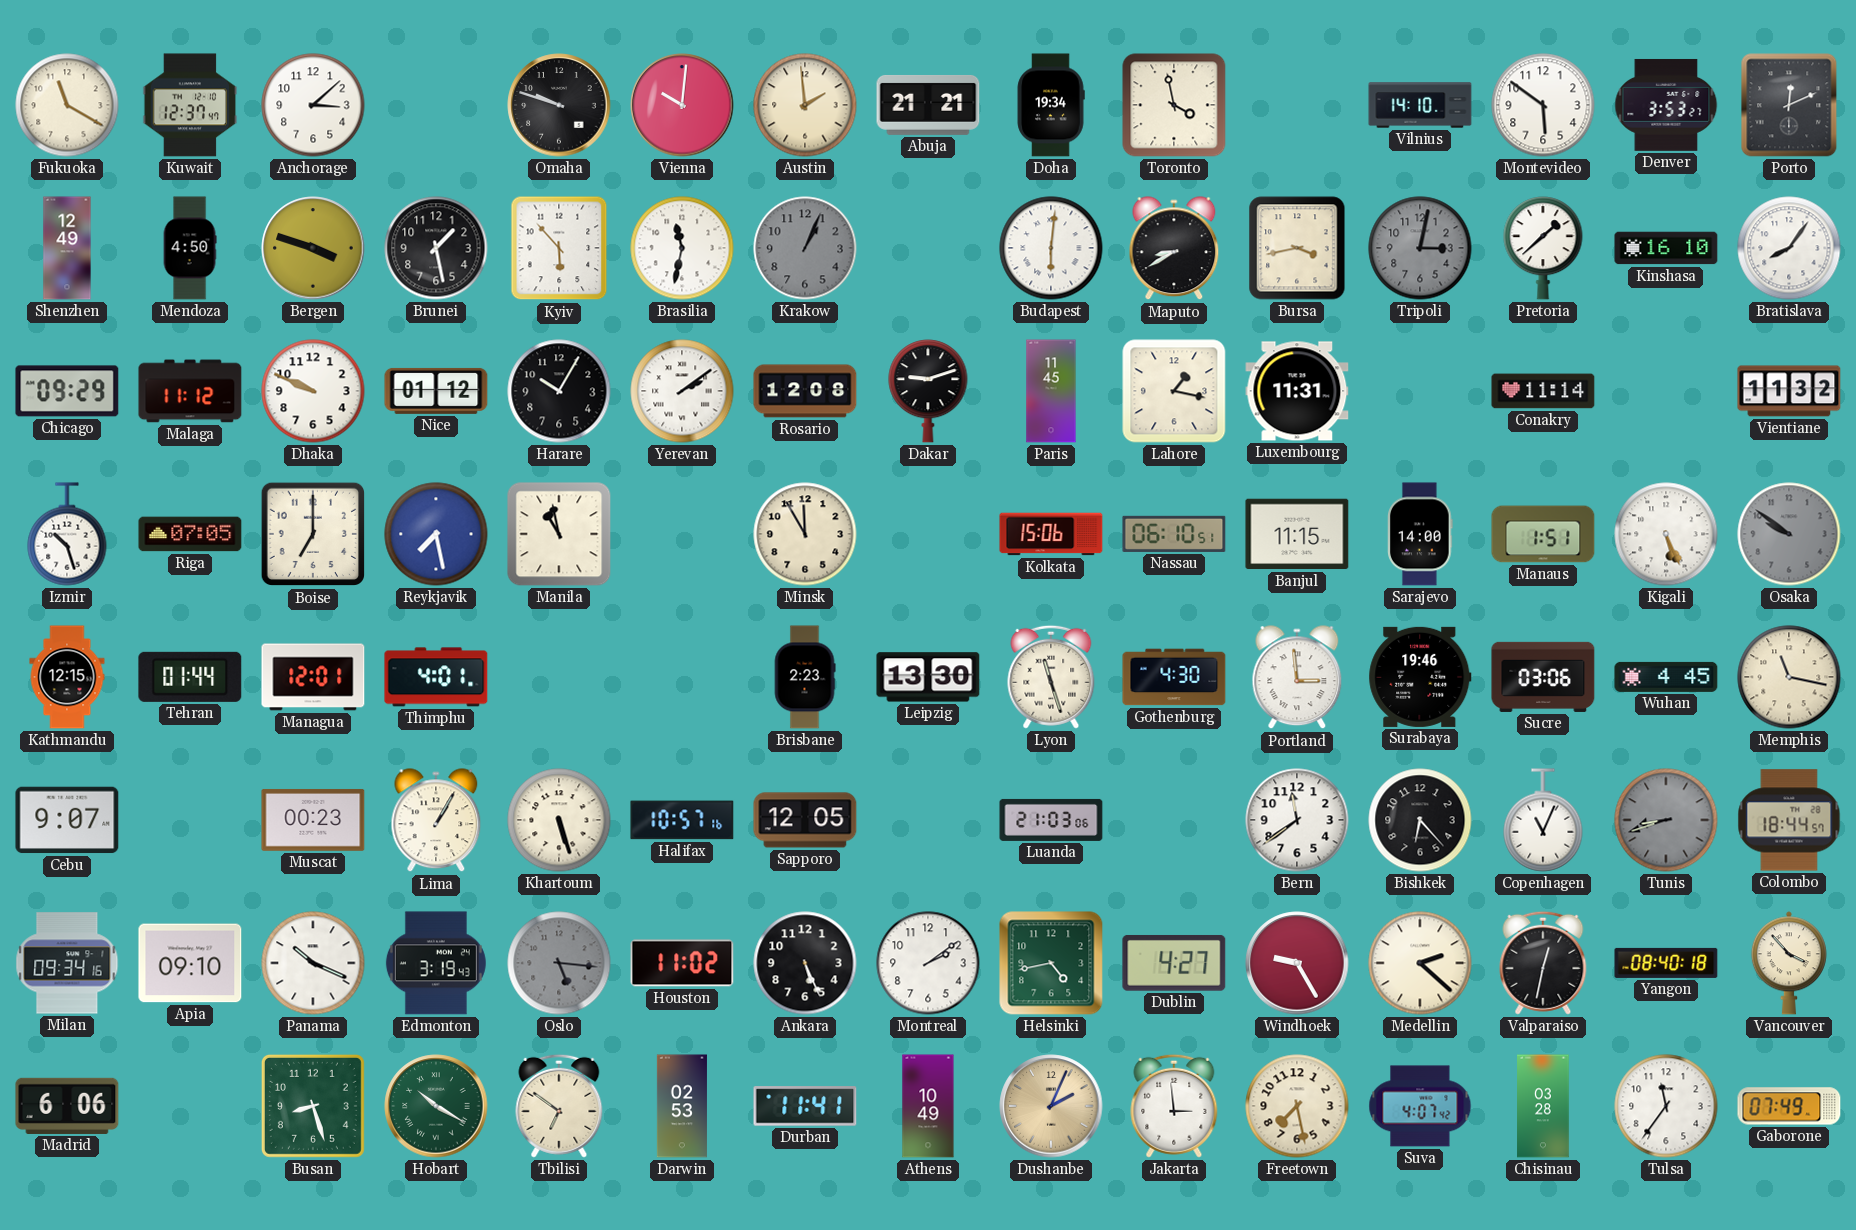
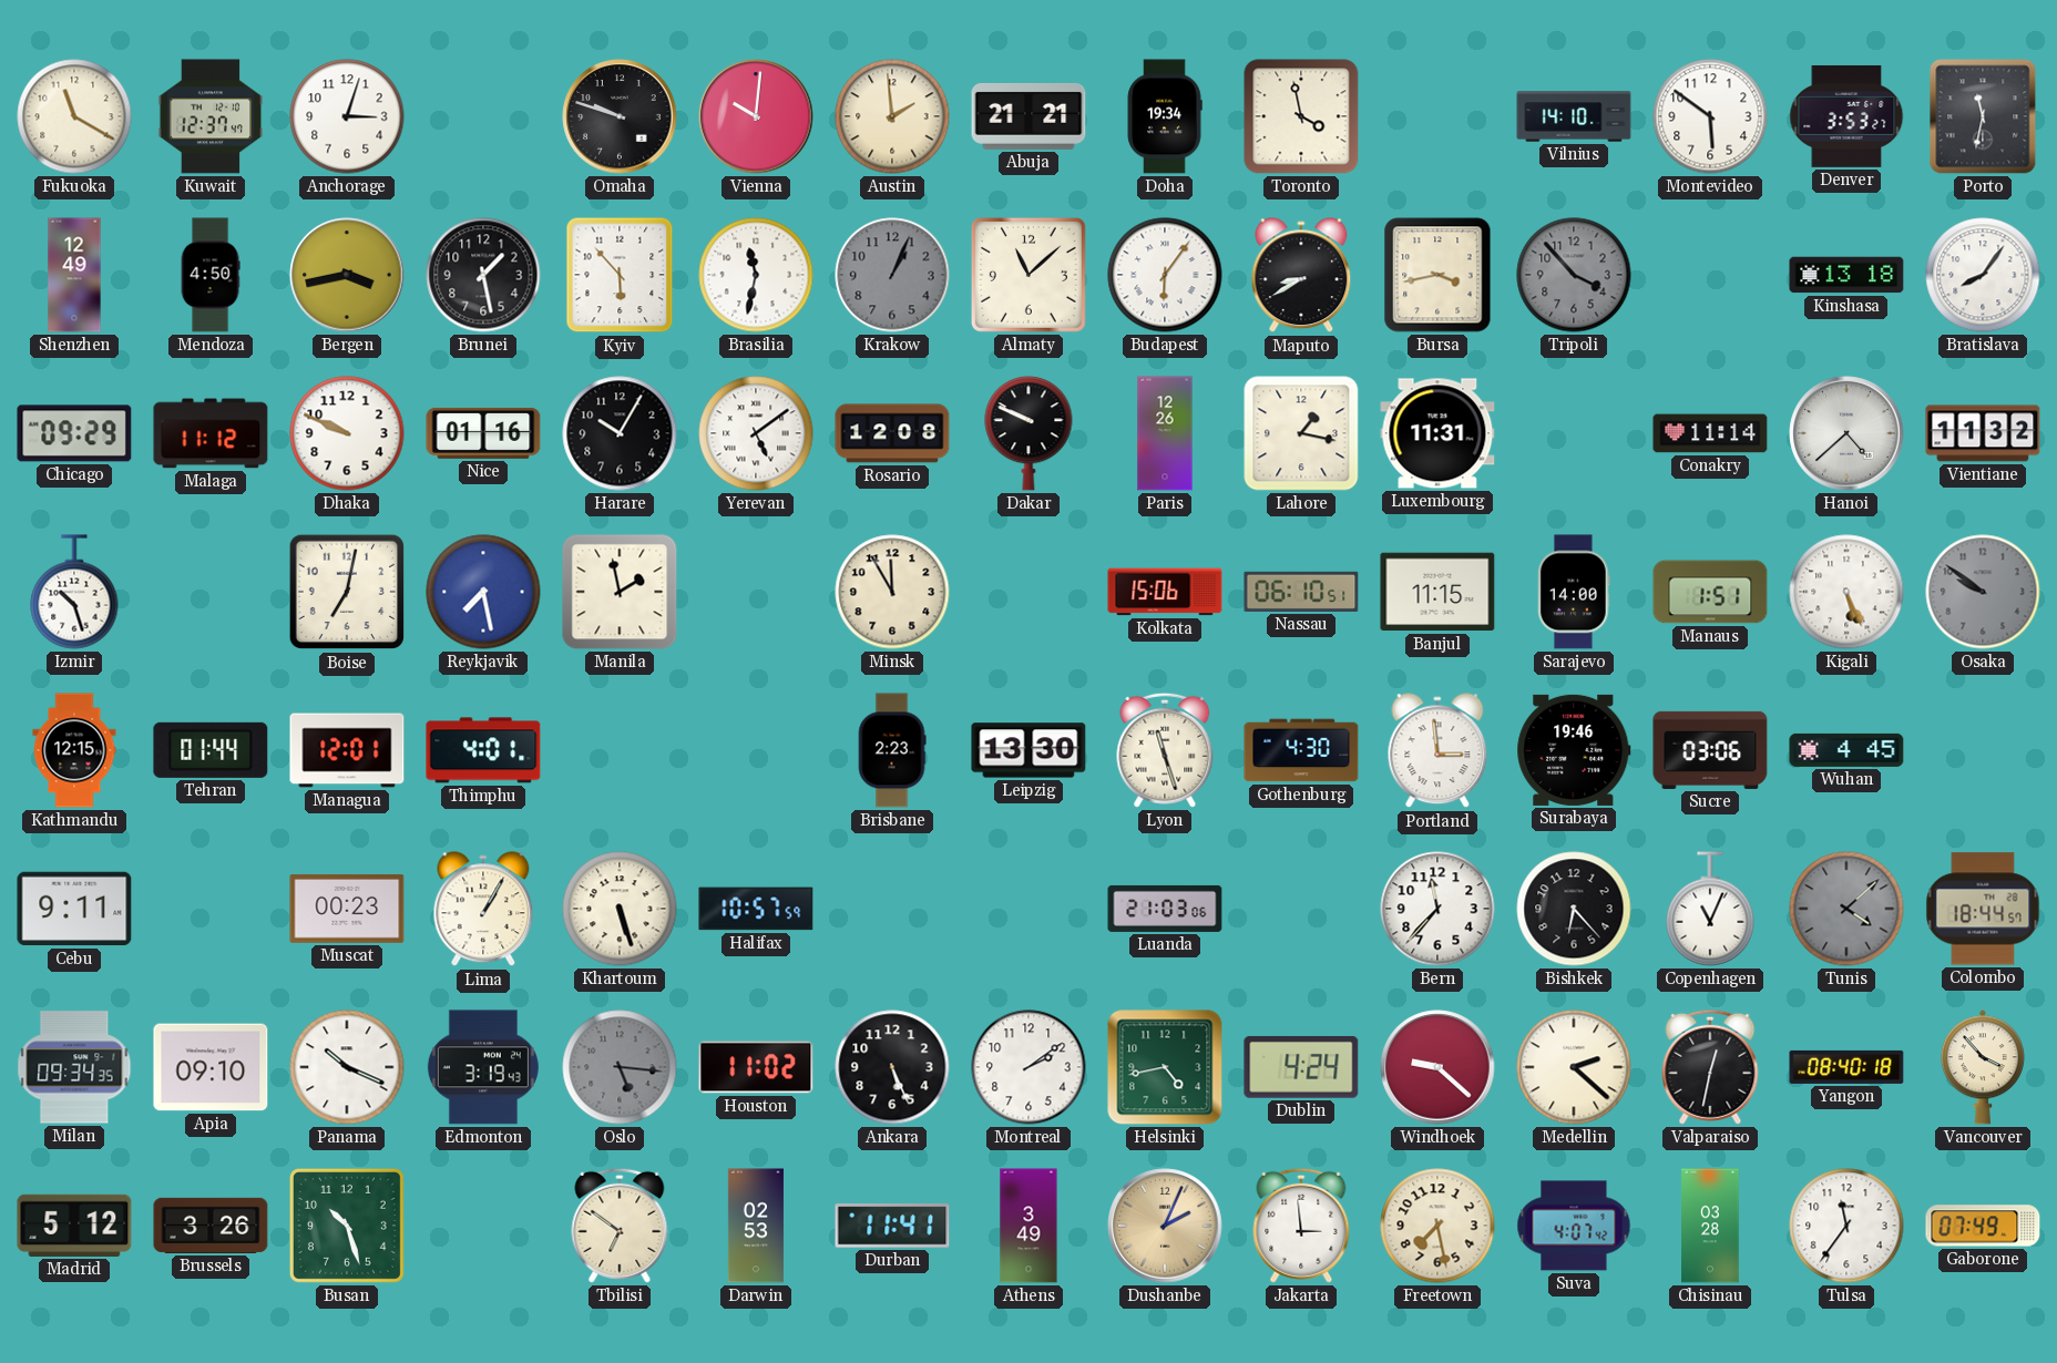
Anchorage: 3:08 -> 3:03 (347, 116)
Porto: 12:11 -> 11:32 (1983, 116)
Bergen: 3:48 -> 3:43 (347, 275)
Almaty: none -> 11:08 (1028, 275)
Budapest: 6:01 -> 6:06 (1165, 275)
Tripoli: 3:02 -> 3:53 (1574, 275)
Pretoria: 1:38 -> none (1543, 248)
Kinshasa: 16:10 -> 13:18 (1846, 275)
Nice: 01:12 -> 01:16 (483, 433)
Yerevan: 2:09 -> 5:09 (756, 433)
Dakar: 9:12 -> 9:49 (1028, 433)
Paris: 11:45 -> 12:26 (1165, 433)
Hanoi: none -> 4:38 (1846, 433)
Riga: 07:05 -> none (190, 534)
Boise: 7:00 -> 7:02 (347, 592)
Manila: 10:58 -> 1:58 (620, 592)
Memphis: 11:17 -> none (1789, 677)
Cebu: 9:07 -> 9:11 (74, 909)
Halifax: 10:57:16 -> 10:57:59 (756, 909)
Sapporo: 12:05 -> none (805, 820)
Bern: 11:39 -> 11:37 (1437, 909)
Tunis: 8:42 -> 4:08 (1846, 909)
Milan: 09:34:16 -> 09:34:35 (74, 1067)
Dublin: 4:27 -> 4:24 (1301, 1067)
Windhoek: 9:25 -> 9:22 (1437, 1067)
Madrid: 6:06 -> 5:12 (74, 1226)
Brussels: none -> 3:26 (211, 1226)
Busan: 8:27 -> 10:27 (347, 1226)
Hobart: 10:20 -> none (436, 1106)
Athens: 10:49 -> 3:49 (1028, 1226)
